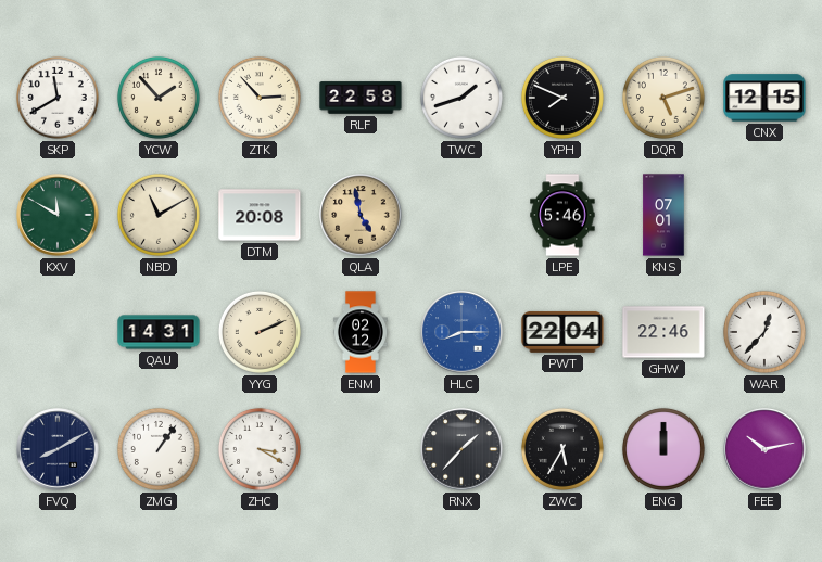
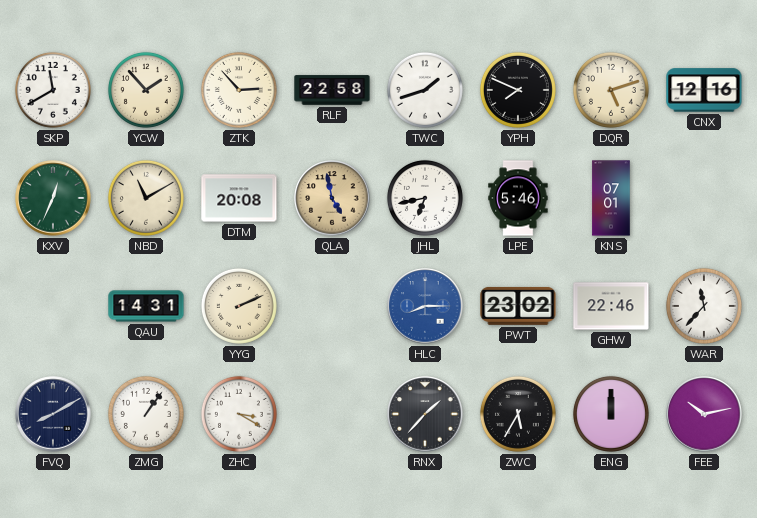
CNX: 12:15 -> 12:16 (704, 90)
KXV: 11:50 -> 12:34 (53, 198)
JHL: none -> 6:43 (425, 198)
ENM: 02:12 -> none (361, 332)
PWT: 22:04 -> 23:02 (518, 306)
WAR: 12:37 -> 11:37 (704, 306)
